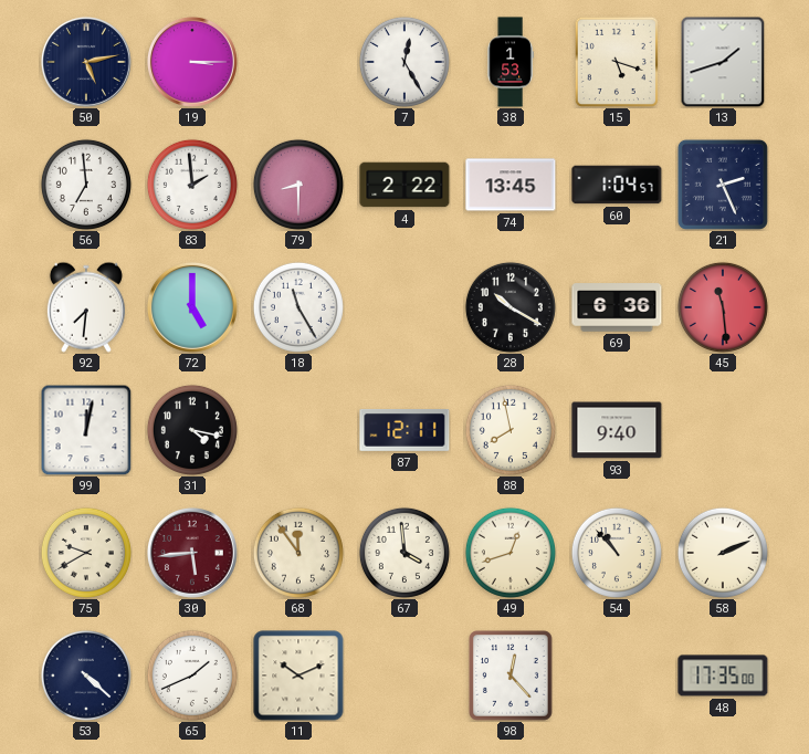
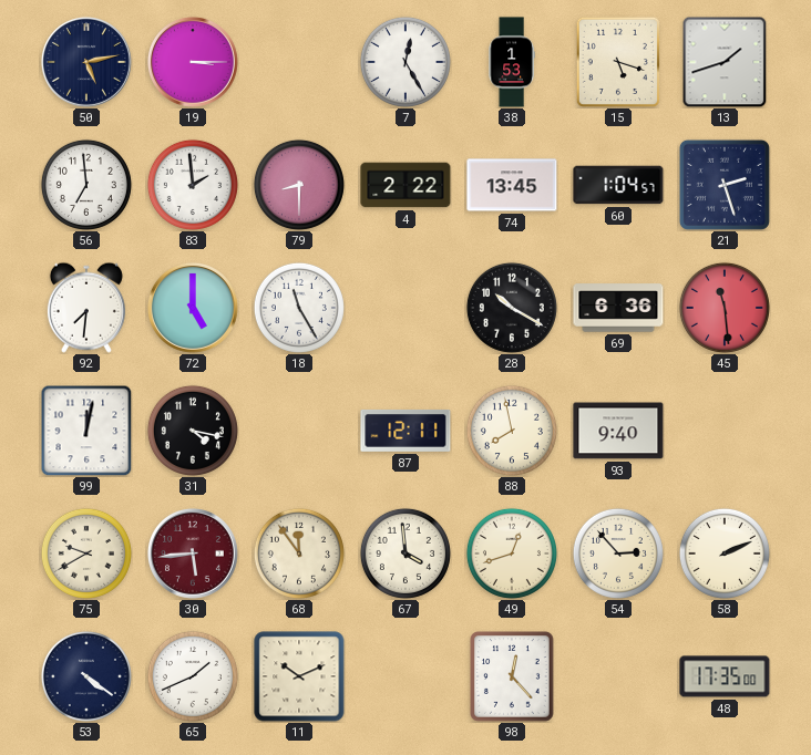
21: 2:26 -> 2:27 (725, 185)
54: 10:53 -> 2:53 (618, 554)
53: 4:22 -> 4:21 (86, 676)
